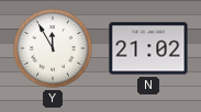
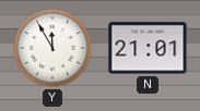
N: 21:02 -> 21:01 (148, 48)
